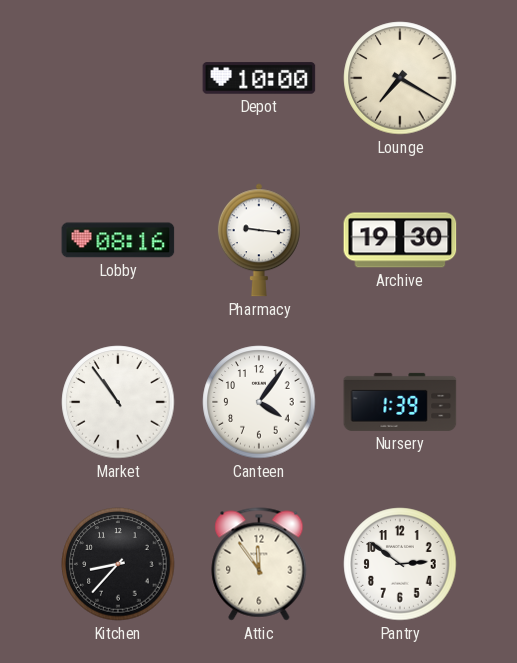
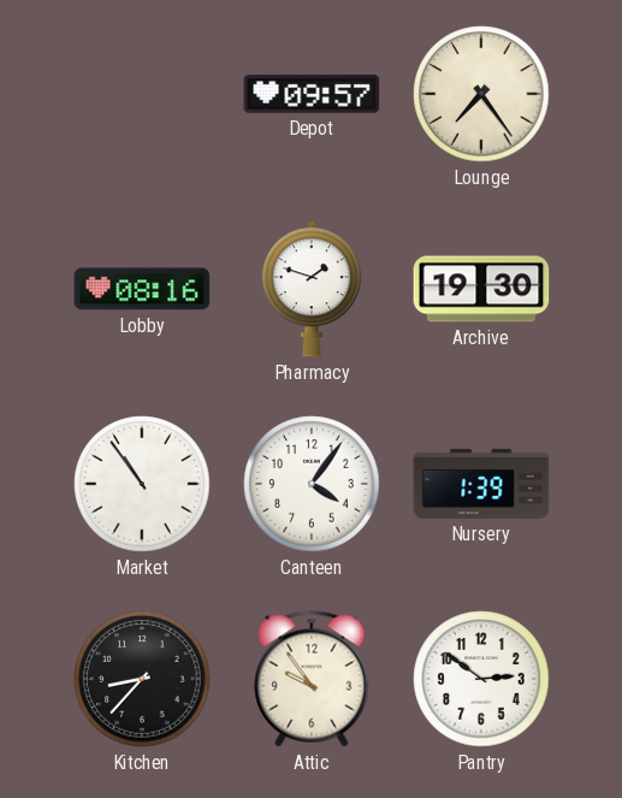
Depot: 10:00 -> 09:57 (312, 94)
Lounge: 7:20 -> 7:24 (481, 94)
Pharmacy: 9:16 -> 1:48 (312, 289)
Attic: 11:54 -> 9:54 (312, 679)
